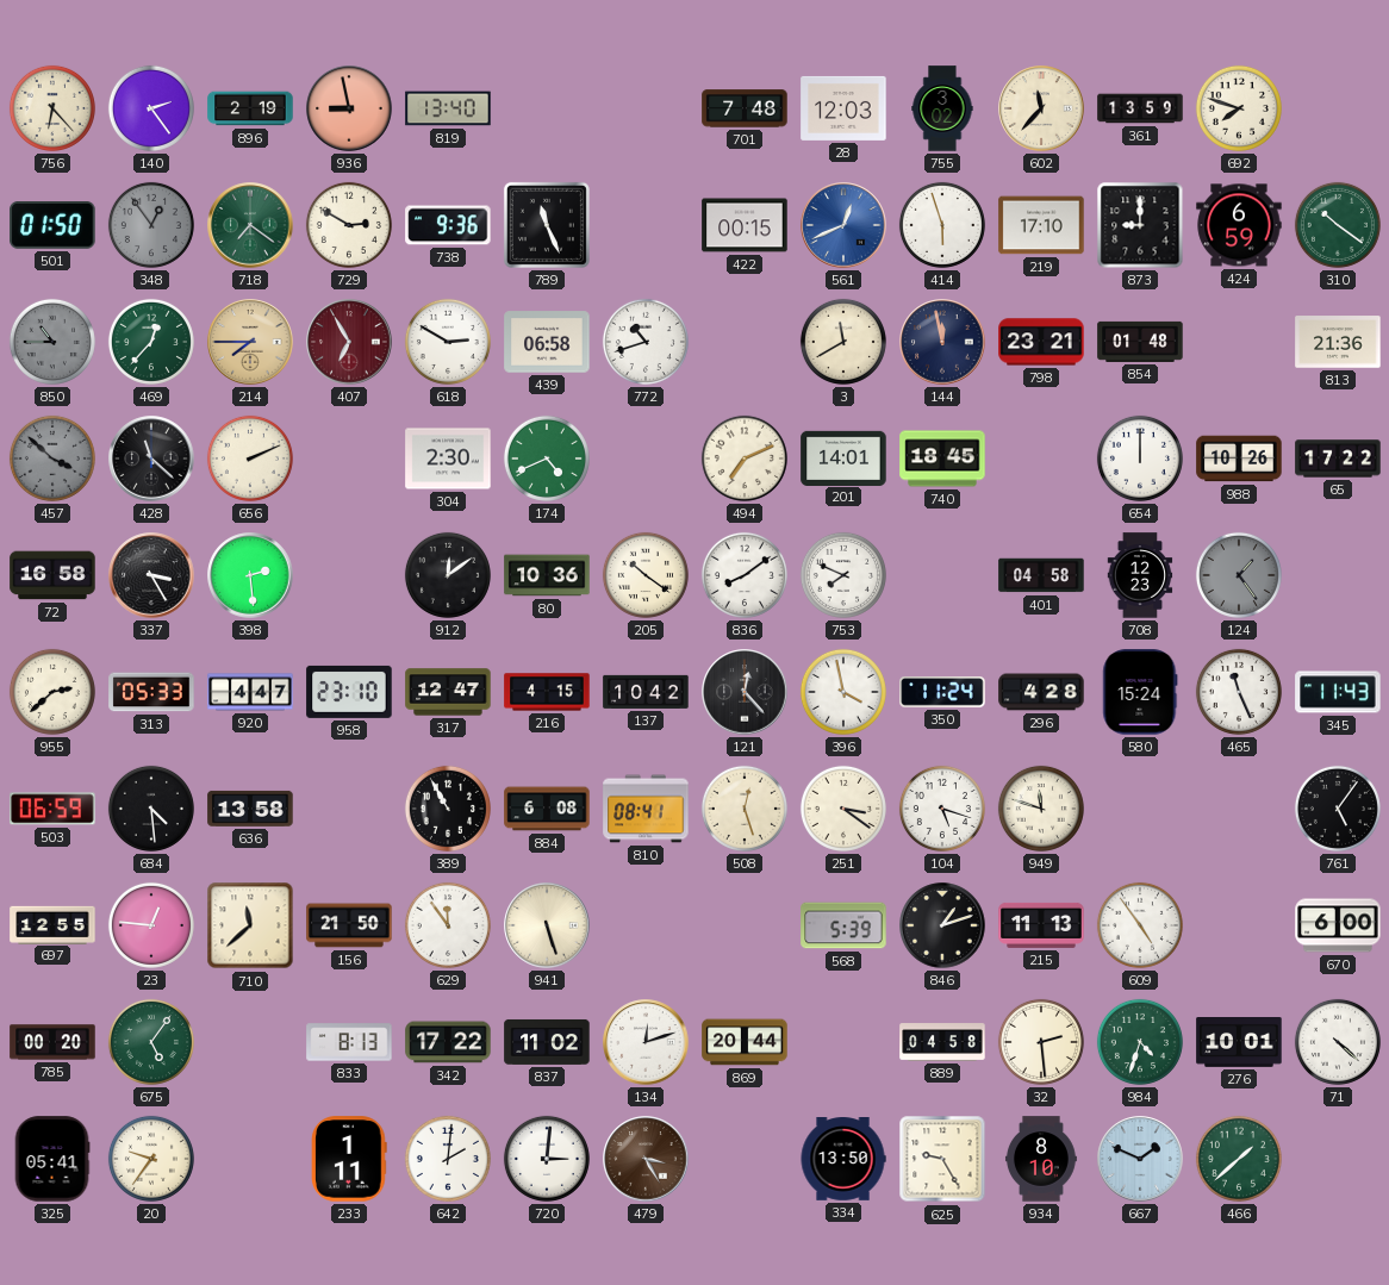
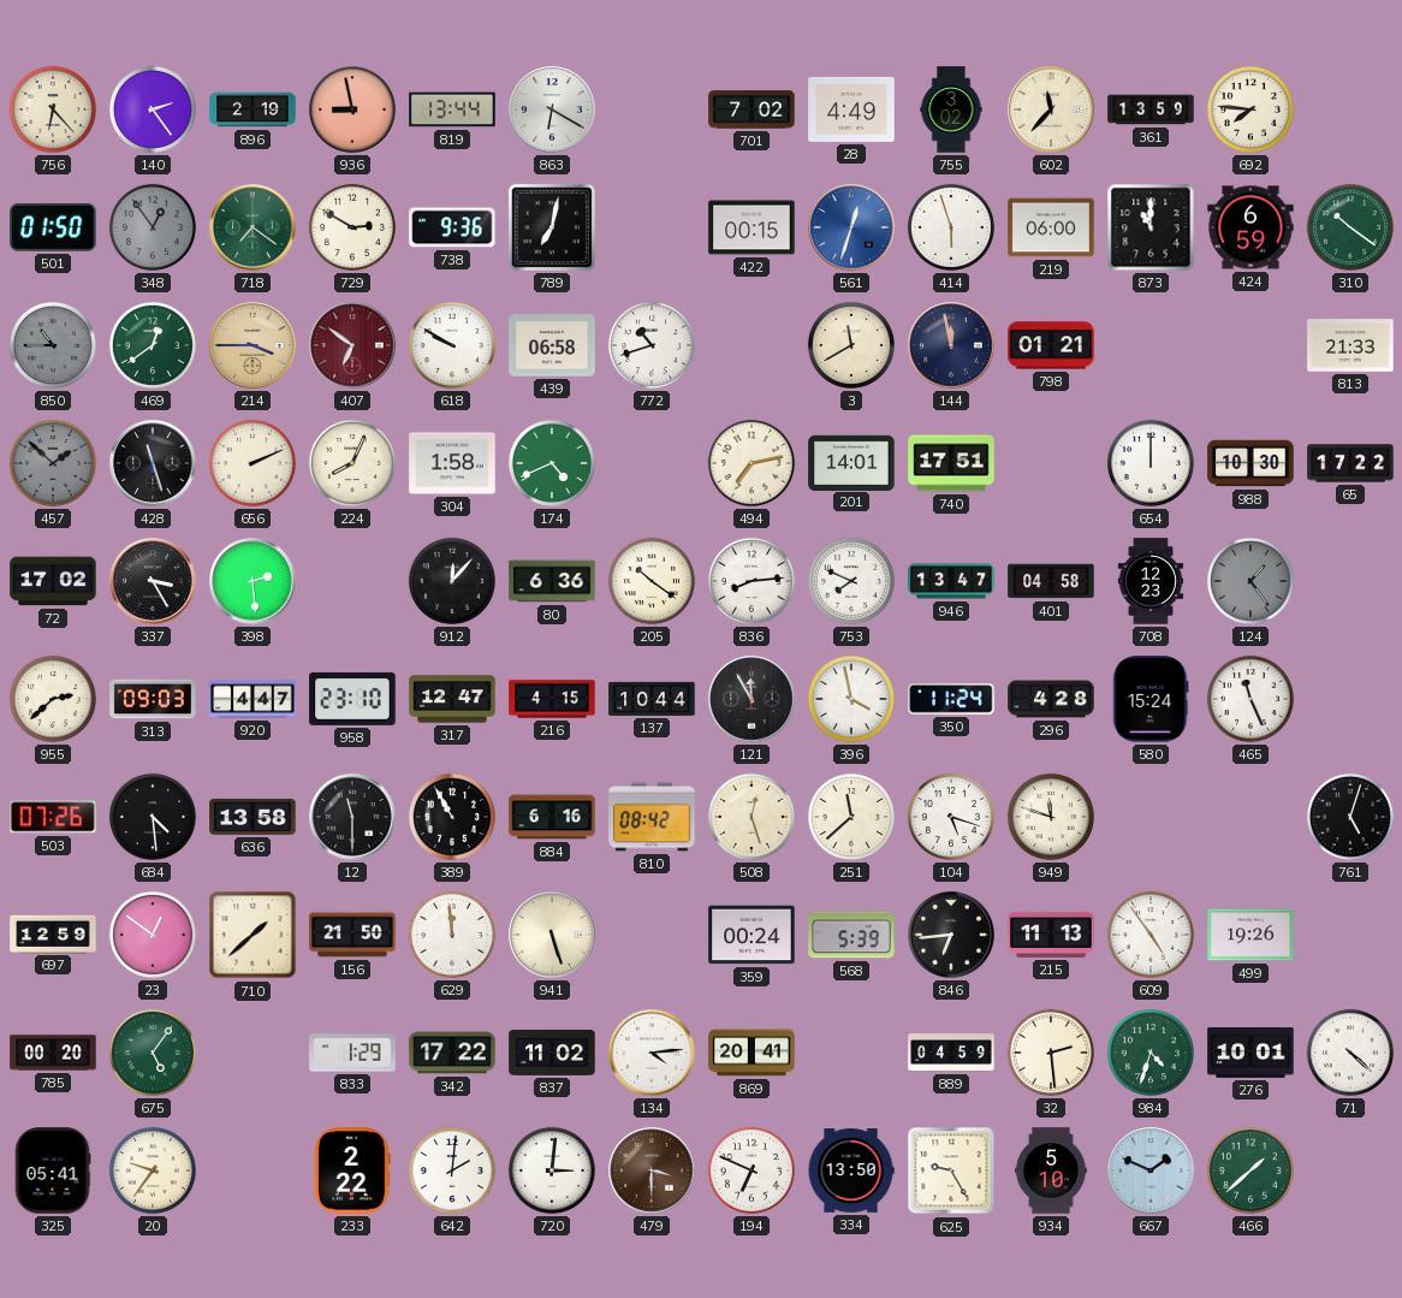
819: 13:40 -> 13:44 (452, 109)
863: none -> 6:20 (552, 109)
701: 7:48 -> 7:02 (752, 109)
28: 12:03 -> 4:49 (851, 109)
692: 7:48 -> 7:46 (1250, 109)
789: 11:26 -> 7:02 (552, 227)
561: 12:41 -> 12:33 (851, 227)
219: 17:10 -> 06:00 (1051, 227)
873: 9:00 -> 11:00 (1151, 227)
469: 12:37 -> 12:39 (153, 345)
214: 7:45 -> 3:45 (253, 345)
407: 6:55 -> 6:51 (352, 345)
618: 2:50 -> 9:50 (452, 345)
798: 23:21 -> 01:21 (1051, 345)
854: 01:48 -> none (1140, 342)
813: 21:36 -> 21:33 (1350, 345)
457: 3:52 -> 1:52 (53, 463)
428: 11:22 -> 11:27 (153, 463)
224: none -> 8:04 (352, 463)
304: 2:30 -> 1:58 (452, 463)
494: 7:11 -> 7:13 (752, 463)
740: 18:45 -> 17:51 (951, 463)
988: 10:26 -> 10:30 (1250, 463)
72: 16:58 -> 17:02 (53, 581)
912: 12:09 -> 12:07 (452, 581)
80: 10:36 -> 6:36 (552, 581)
836: 8:09 -> 8:14 (752, 581)
946: none -> 13:47 (951, 581)
313: 05:33 -> 09:03 (153, 699)
137: 10:42 -> 10:44 (652, 699)
121: 12:23 -> 11:55 (752, 699)
345: 11:43 -> none (1338, 692)
503: 06:59 -> 07:26 (53, 817)
12: none -> 11:30 (352, 817)
884: 6:08 -> 6:16 (552, 817)
810: 08:41 -> 08:42 (652, 817)
251: 3:21 -> 11:38 (851, 817)
761: 5:06 -> 5:03 (1350, 817)
697: 12:55 -> 12:59 (53, 934)
23: 12:46 -> 12:51 (153, 935)
710: 11:38 -> 1:38 (253, 935)
629: 11:54 -> 11:59 (452, 935)
359: none -> 00:24 (752, 935)
846: 1:12 -> 6:44 (951, 935)
499: none -> 19:26 (1250, 935)
670: 6:00 -> none (1338, 925)
833: 8:13 -> 1:29 (352, 1053)
134: 12:12 -> 4:14 (652, 1053)
869: 20:44 -> 20:41 (752, 1053)
889: 04:58 -> 04:59 (951, 1054)
233: 1:11 -> 2:22 (352, 1170)
479: 3:25 -> 3:30 (652, 1170)
194: none -> 6:49 (752, 1170)
934: 8:10 -> 5:10 (1051, 1170)
